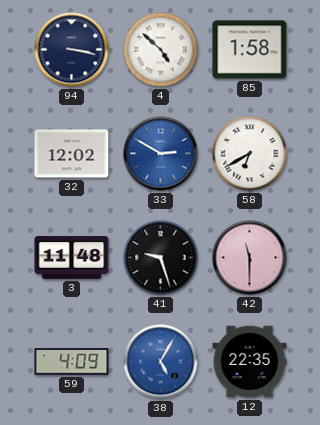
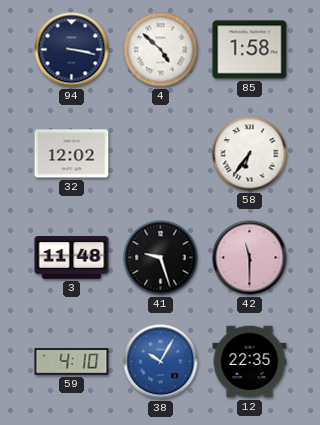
33: 2:50 -> none (161, 154)
58: 6:40 -> 6:36 (250, 154)
59: 4:09 -> 4:10 (72, 362)
38: 5:05 -> 10:05 (161, 362)
